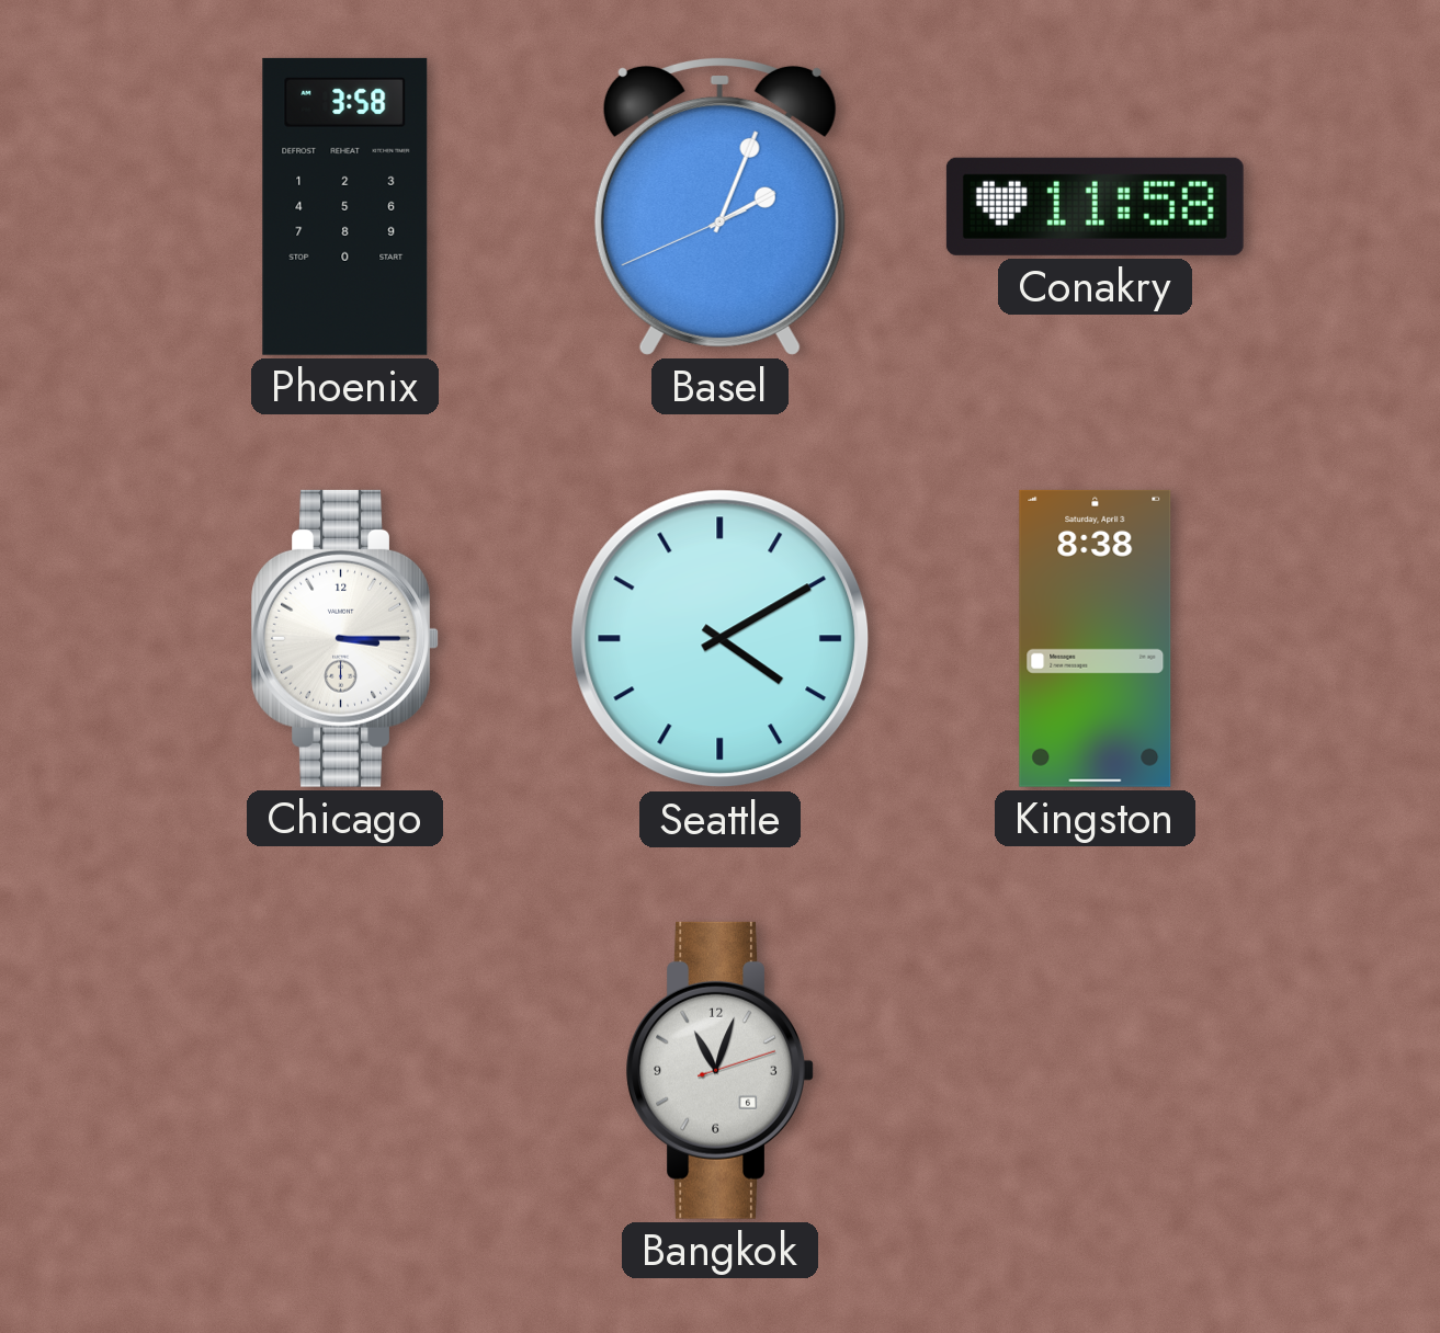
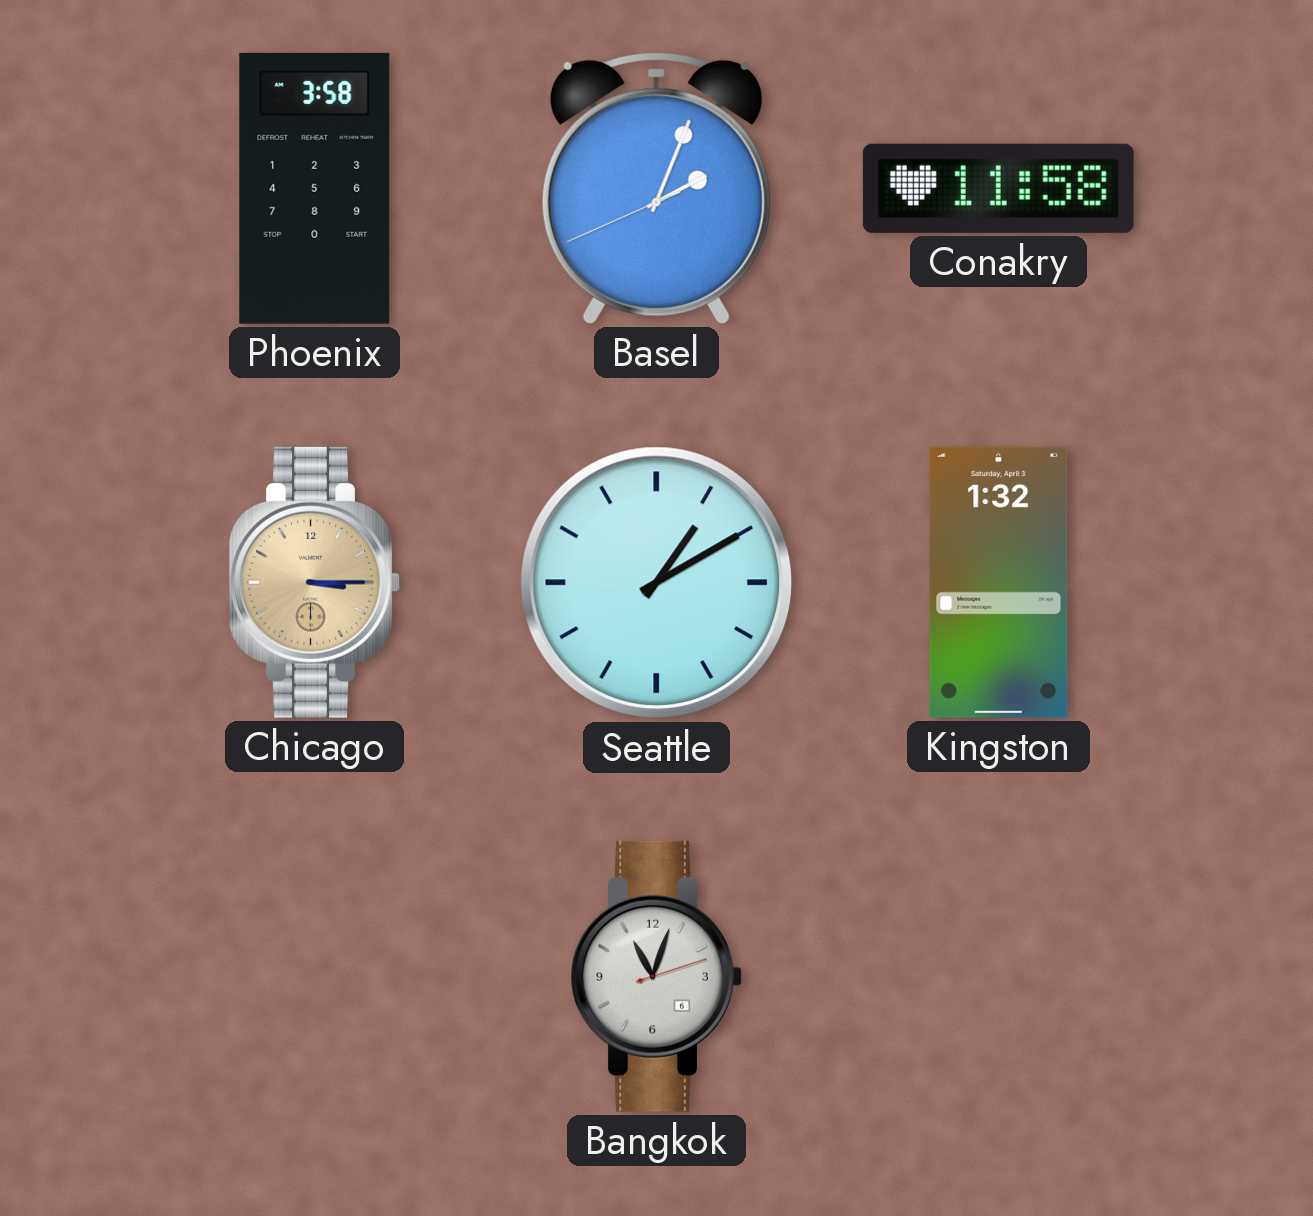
Chicago dial: white -> champagne (314, 582)
Seattle: 4:10 -> 1:10 (657, 583)
Kingston: 8:38 -> 1:32 (999, 582)
